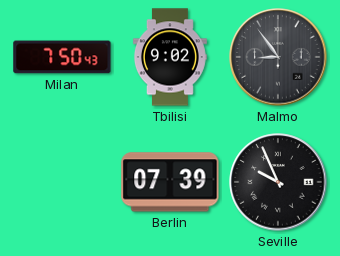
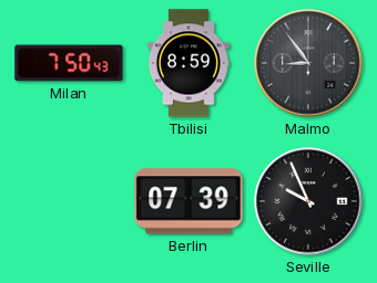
Tbilisi: 9:02 -> 8:59 (188, 63)
